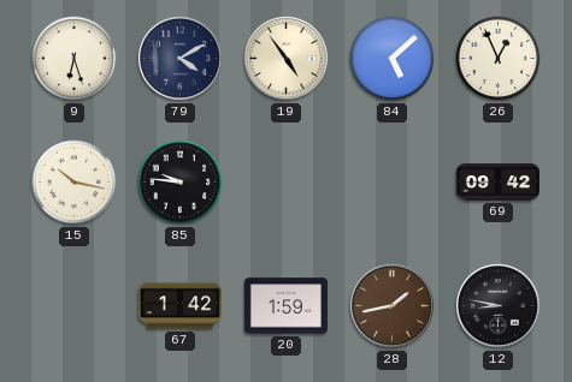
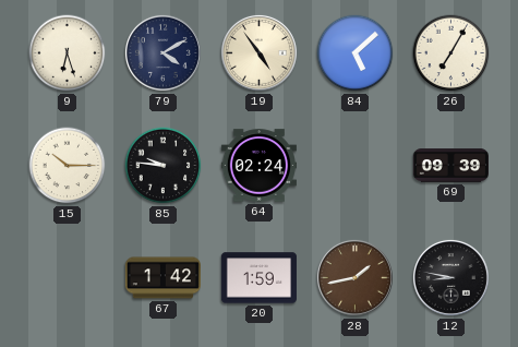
26: 12:56 -> 7:05 (451, 53)
15: 10:17 -> 10:15 (68, 166)
64: none -> 02:24 (258, 166)
69: 09:42 -> 09:39 (450, 166)
